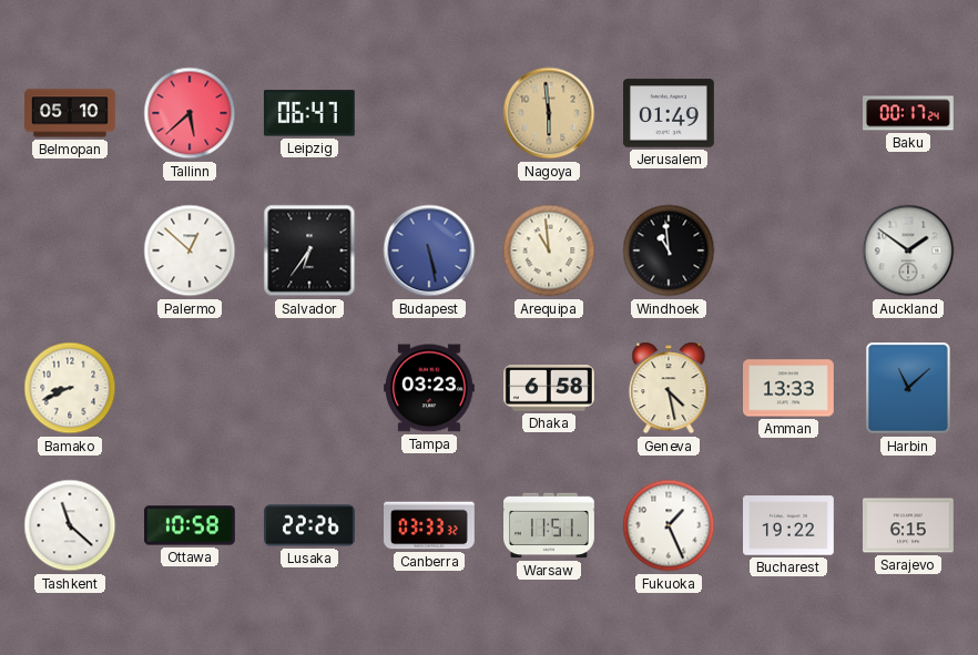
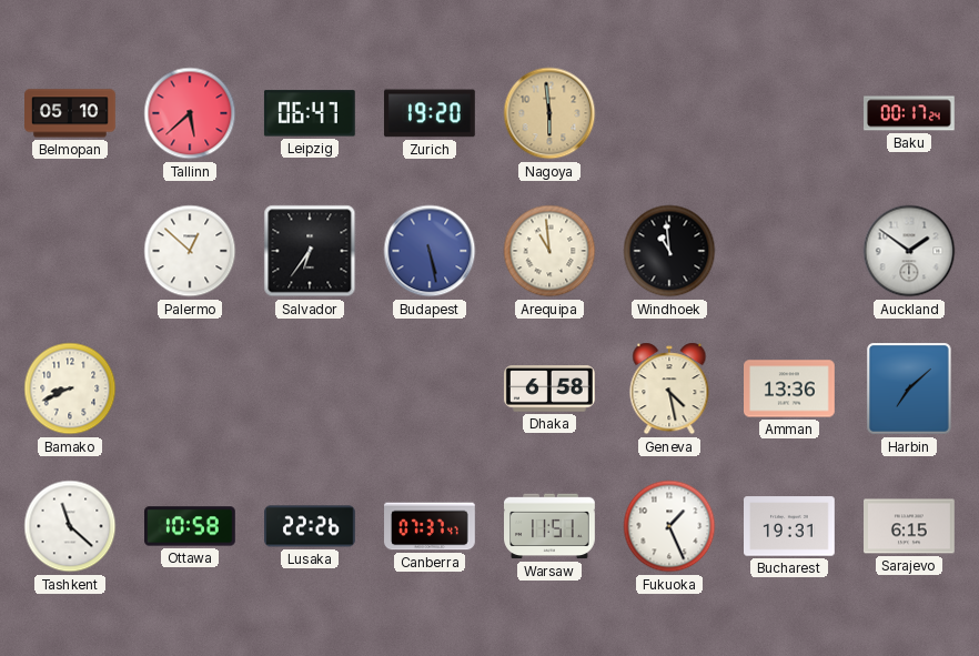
Zurich: none -> 19:20 (430, 113)
Jerusalem: 01:49 -> none (670, 113)
Tampa: 03:23 -> none (430, 388)
Amman: 13:33 -> 13:36 (790, 388)
Harbin: 11:08 -> 7:08 (910, 388)
Canberra: 03:33 -> 07:37 (431, 526)
Bucharest: 19:22 -> 19:31 (790, 526)
